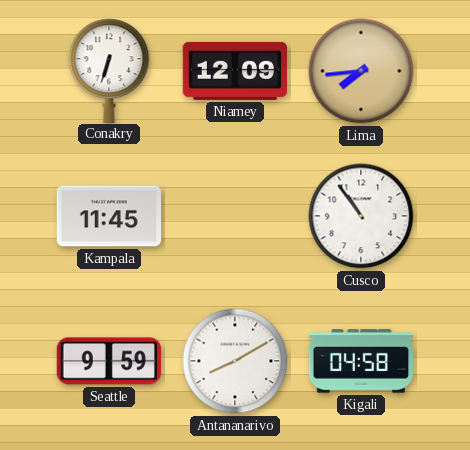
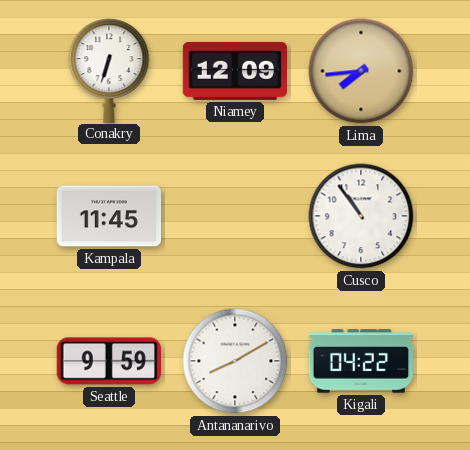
Kigali: 04:58 -> 04:22 (360, 361)
